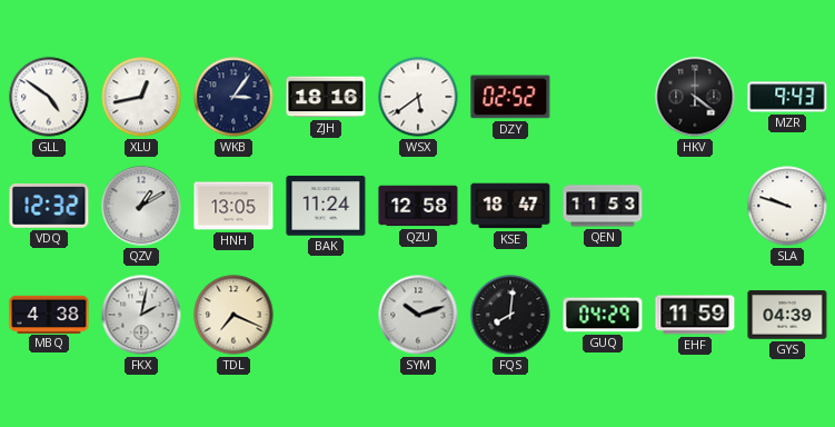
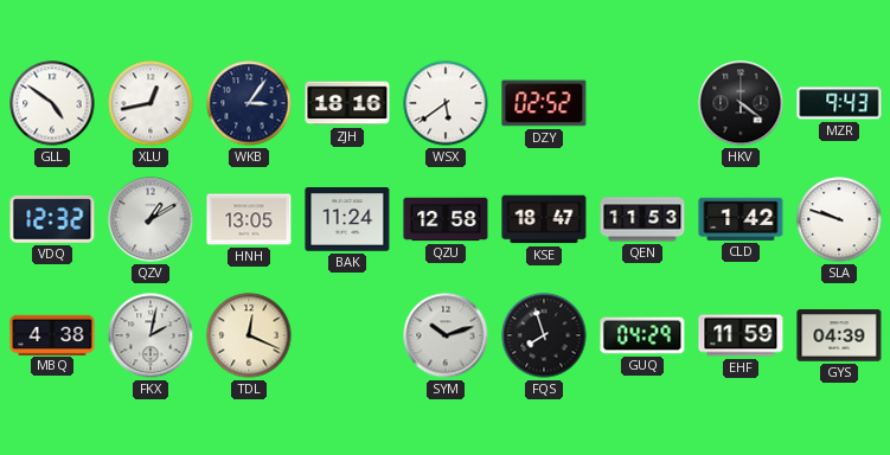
CLD: none -> 1:42 (741, 219)
TDL: 7:19 -> 12:19 (249, 335)
FQS: 8:01 -> 7:57 (544, 335)
